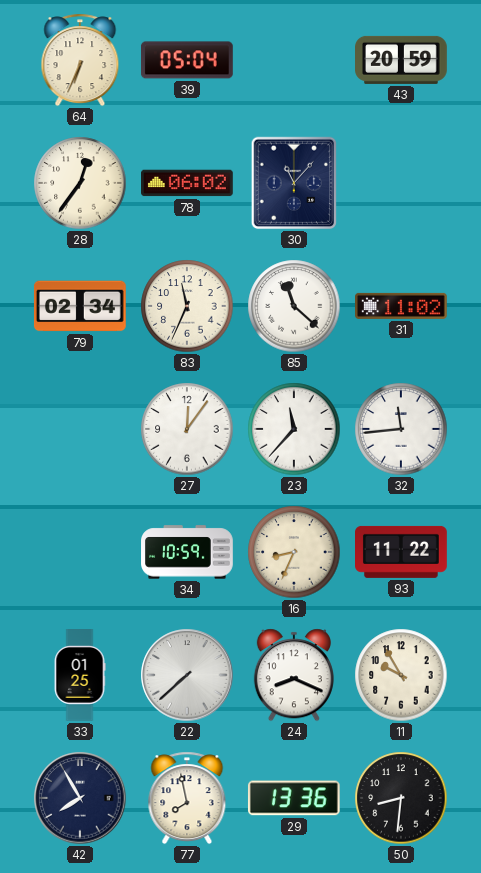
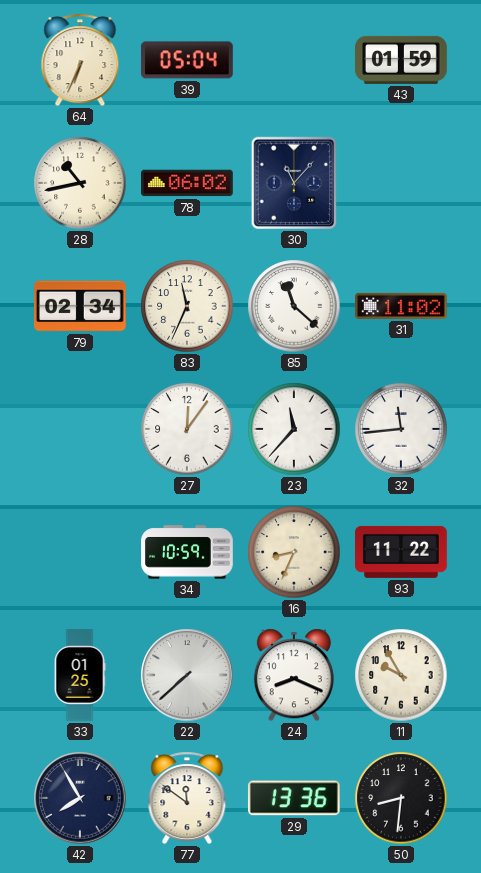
43: 20:59 -> 01:59 (402, 60)
28: 12:36 -> 10:43 (80, 183)
77: 7:58 -> 11:51 (187, 798)
